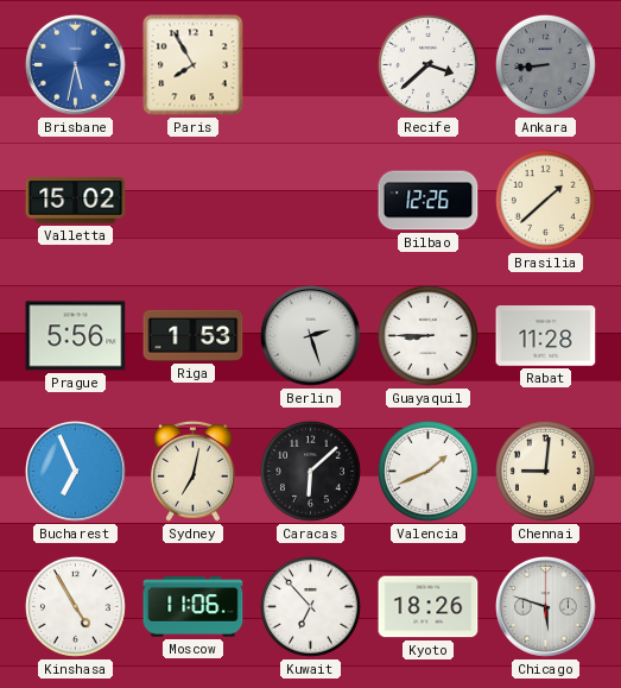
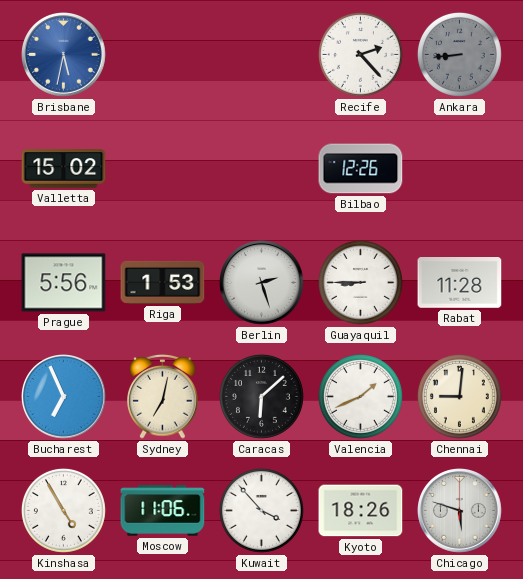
Paris: 7:55 -> none (194, 65)
Recife: 3:38 -> 2:23 (360, 54)
Brasilia: 1:38 -> none (545, 200)
Kuwait: 6:53 -> 3:53 (261, 510)
